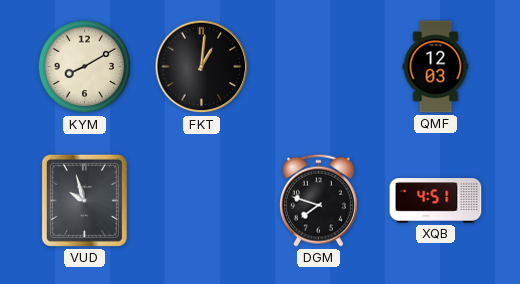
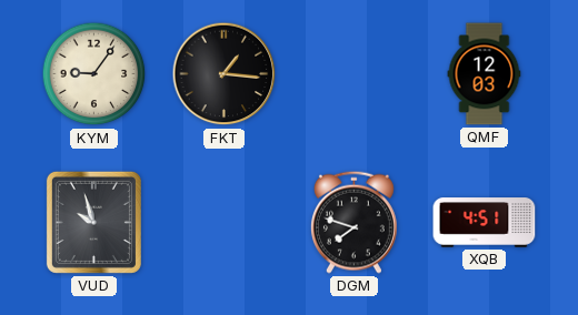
KYM: 8:10 -> 9:06 (94, 74)
FKT: 1:01 -> 1:16 (225, 74)
